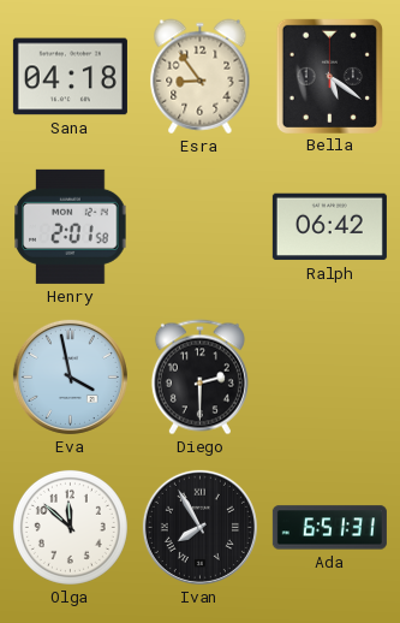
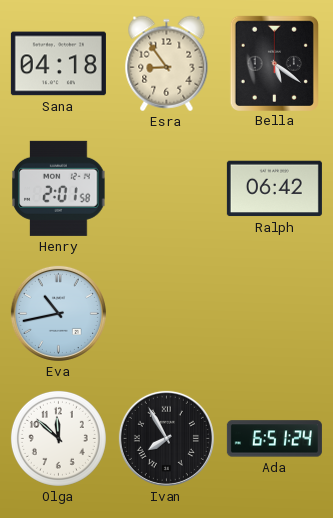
Eva: 3:58 -> 10:43 (58, 313)
Diego: 2:30 -> none (199, 378)
Ada: 6:51:31 -> 6:51:24 (274, 439)
